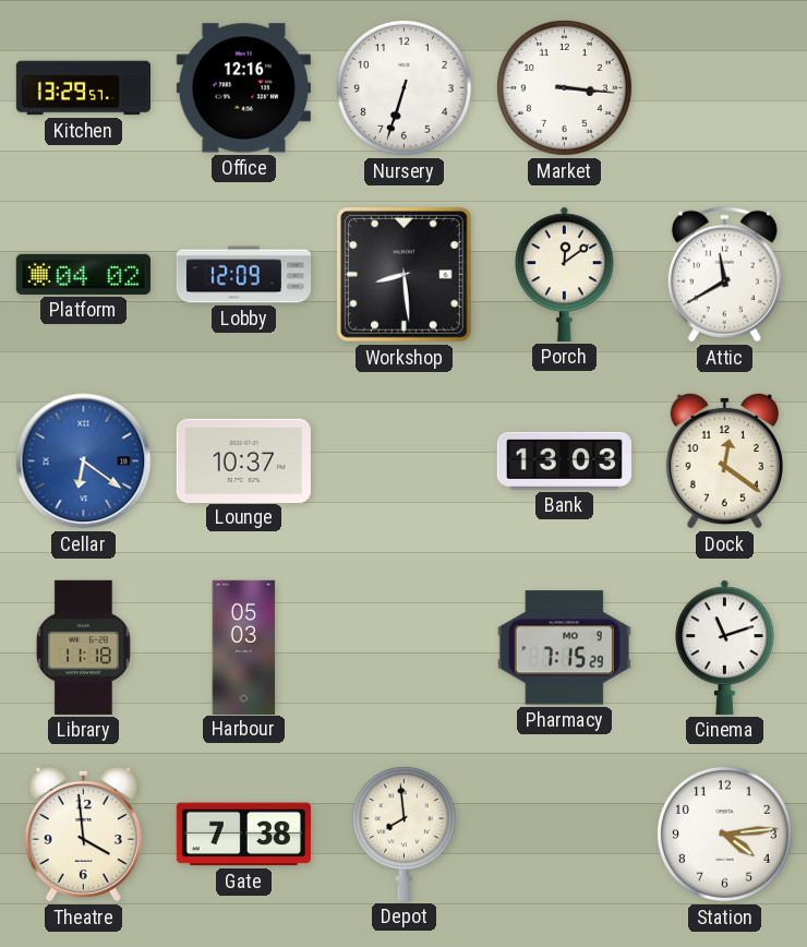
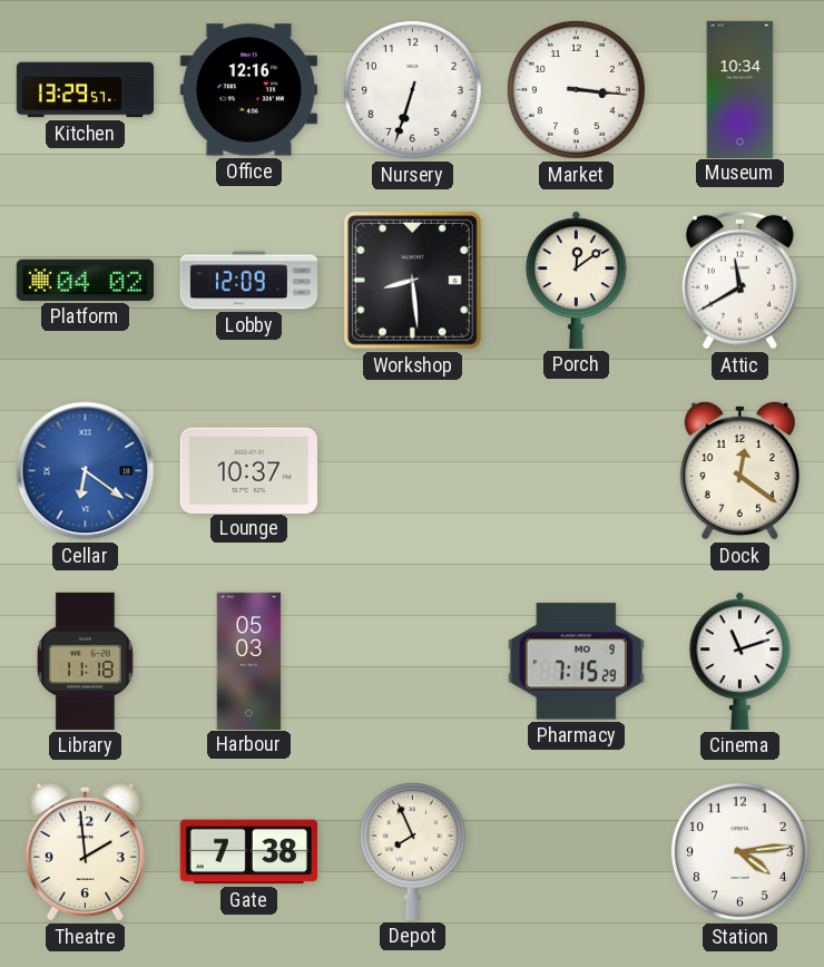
Museum: none -> 10:34 (740, 89)
Bank: 13:03 -> none (564, 460)
Theatre: 3:59 -> 1:59 (85, 851)
Depot: 7:59 -> 7:56 (412, 851)
